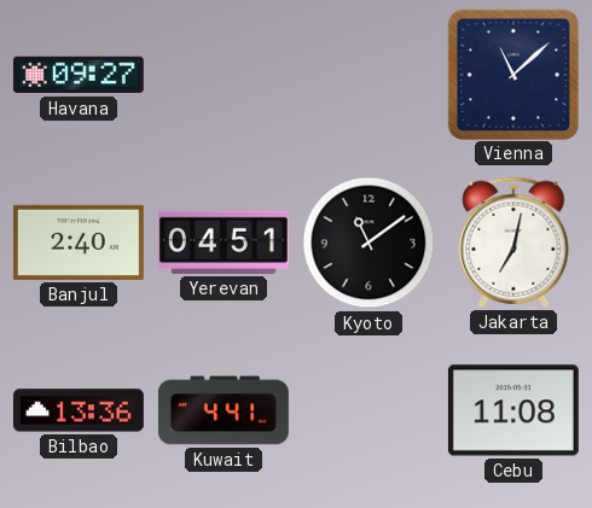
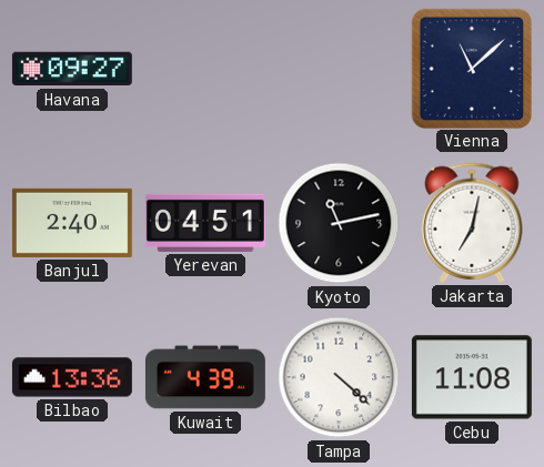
Kyoto: 11:09 -> 11:13 (339, 223)
Kuwait: 4:41 -> 4:39 (205, 377)
Tampa: none -> 4:22 (339, 377)
